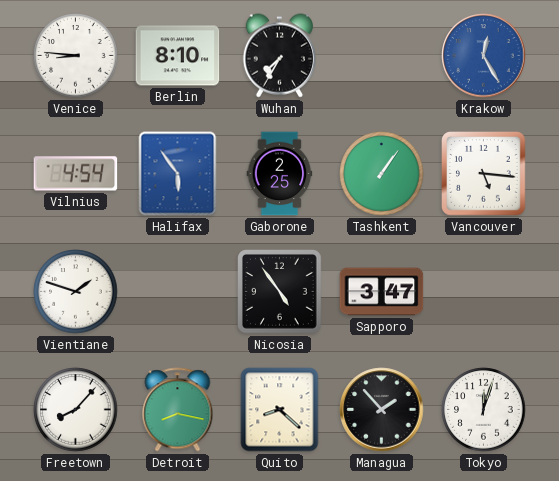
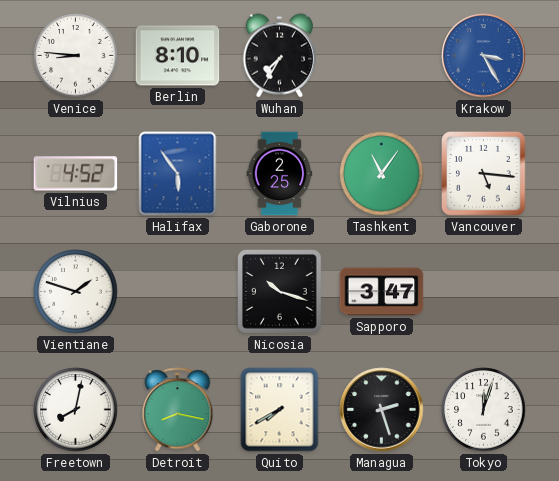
Krakow: 12:25 -> 3:25 (484, 56)
Vilnius: 4:54 -> 4:52 (76, 174)
Tashkent: 1:06 -> 11:06 (382, 174)
Nicosia: 4:54 -> 10:18 (280, 292)
Freetown: 8:07 -> 8:02 (76, 410)
Quito: 8:22 -> 7:40 (280, 410)
Managua: 1:53 -> 2:27 (382, 410)
